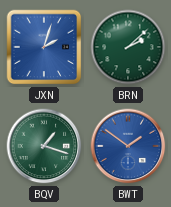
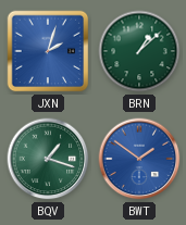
BRN: 2:08 -> 1:08 (139, 51)
